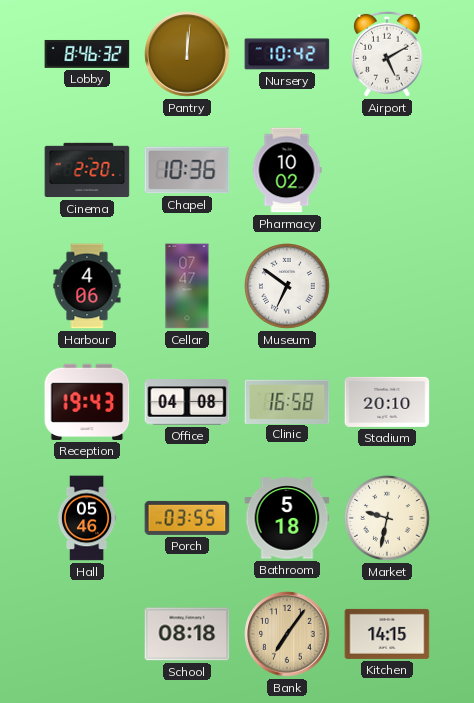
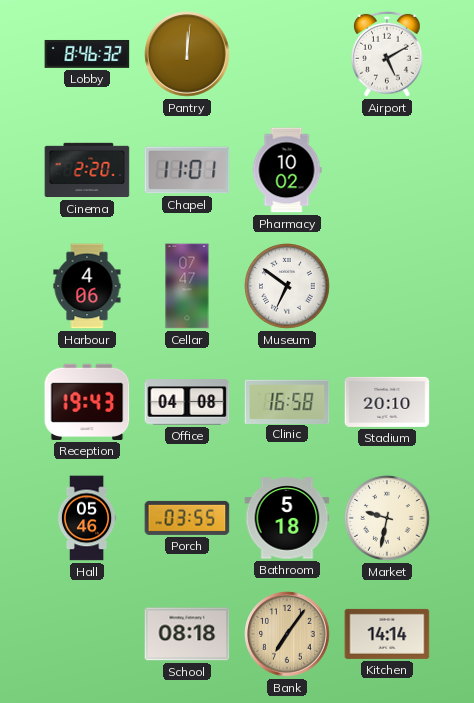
Nursery: 10:42 -> none (287, 54)
Chapel: 10:36 -> 11:01 (187, 170)
Kitchen: 14:15 -> 14:14 (387, 634)
